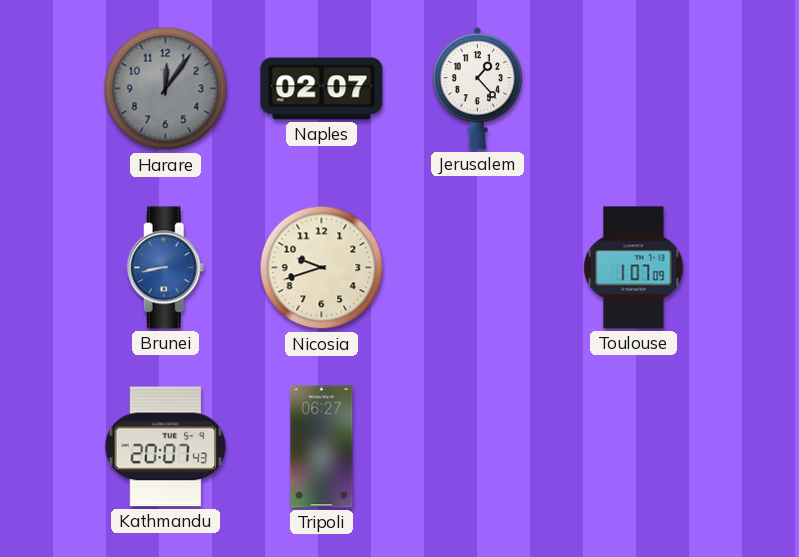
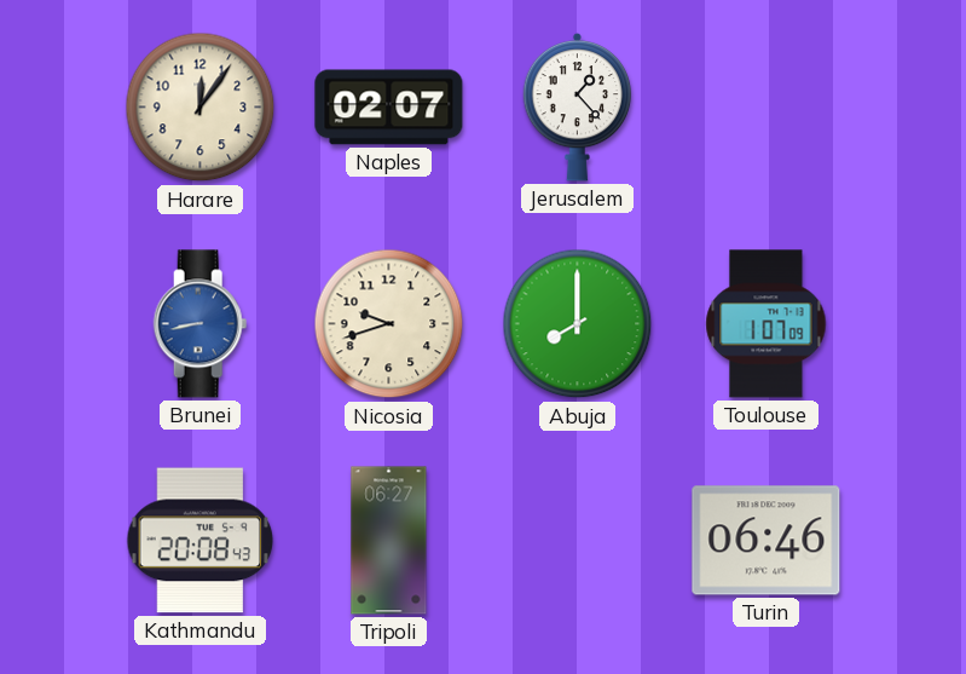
Harare dial: grey -> cream (201, 108)
Abuja: none -> 8:00 (578, 324)
Kathmandu: 20:07 -> 20:08 (201, 541)
Turin: none -> 06:46 (767, 541)
